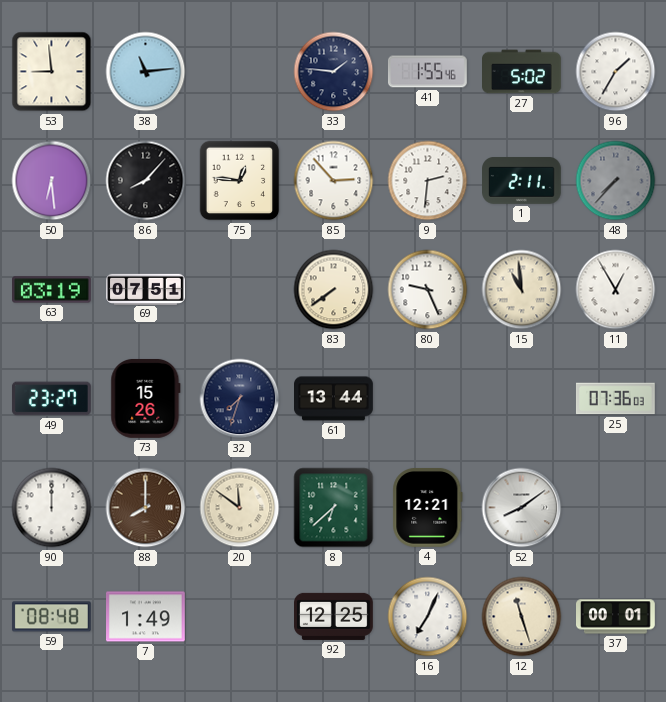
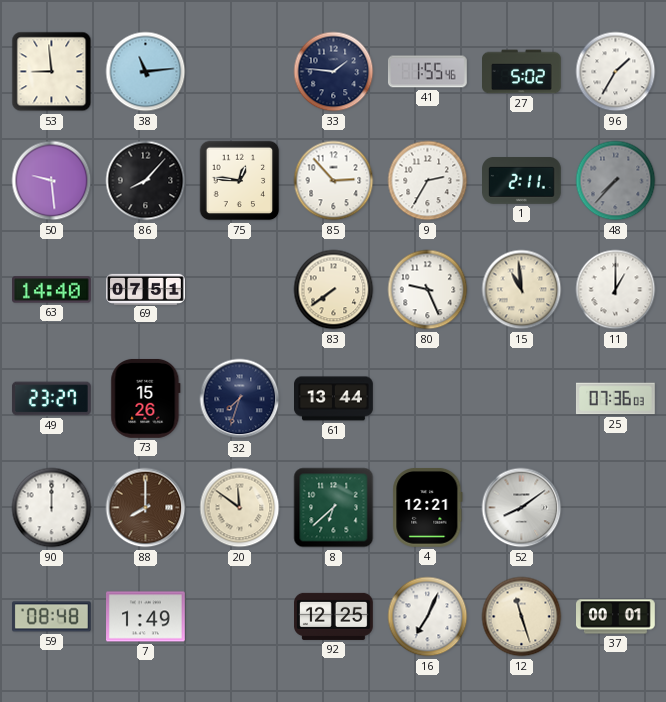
50: 6:29 -> 9:29 (52, 181)
9: 2:31 -> 2:35 (428, 181)
63: 03:19 -> 14:40 (52, 290)
11: 12:55 -> 1:00 (616, 290)
